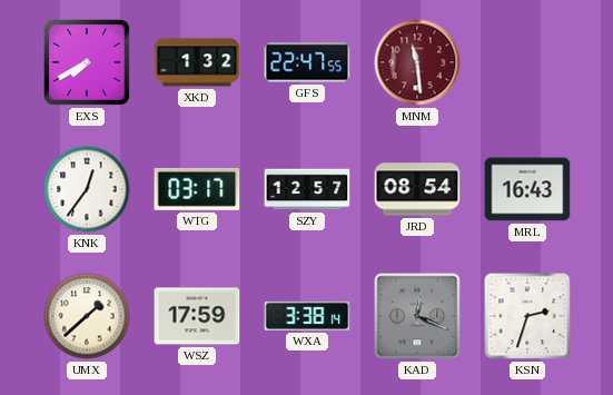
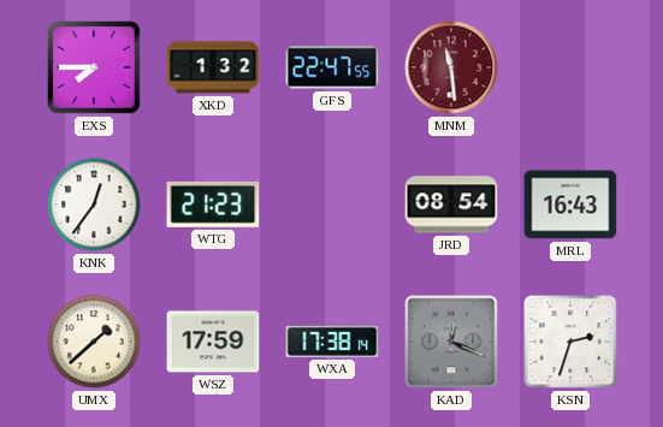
EXS: 7:40 -> 7:45 (95, 69)
WTG: 03:17 -> 21:23 (213, 204)
SZY: 12:57 -> none (307, 189)
WXA: 3:38 -> 17:38 (332, 342)
